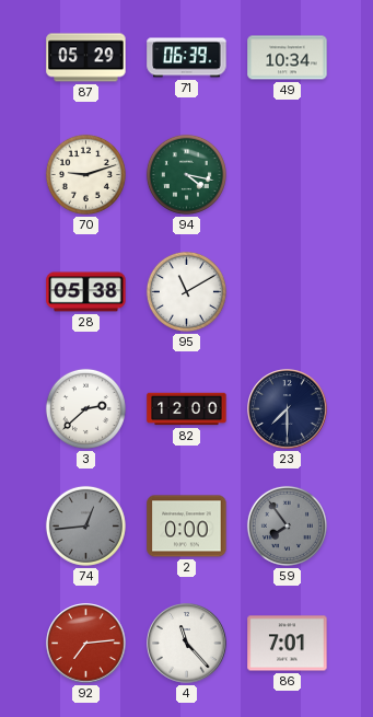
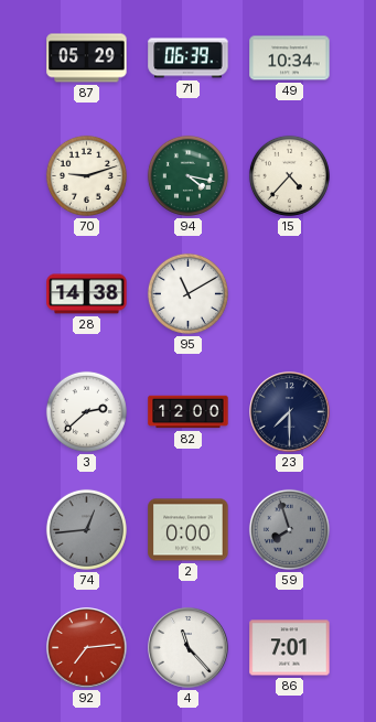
15: none -> 4:37 (289, 175)
28: 05:38 -> 14:38 (87, 294)
59: 7:54 -> 7:57 (289, 529)
